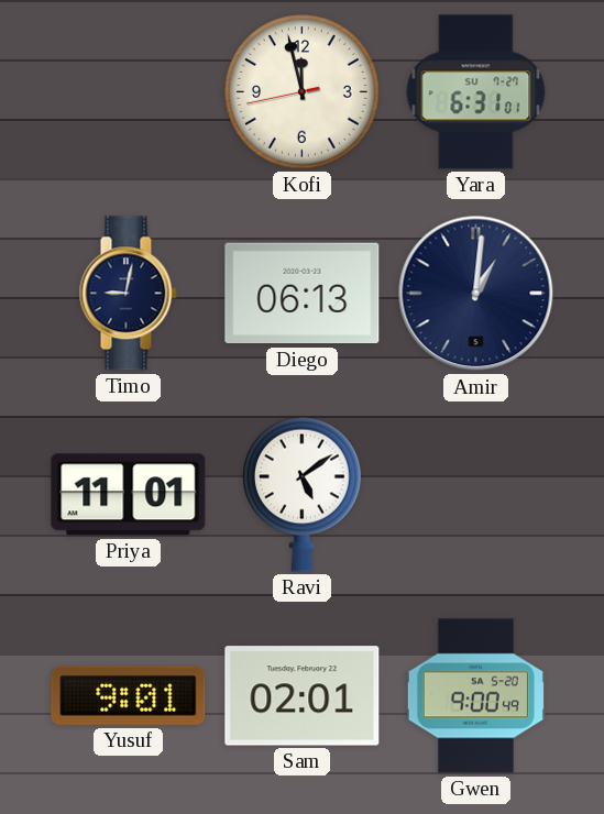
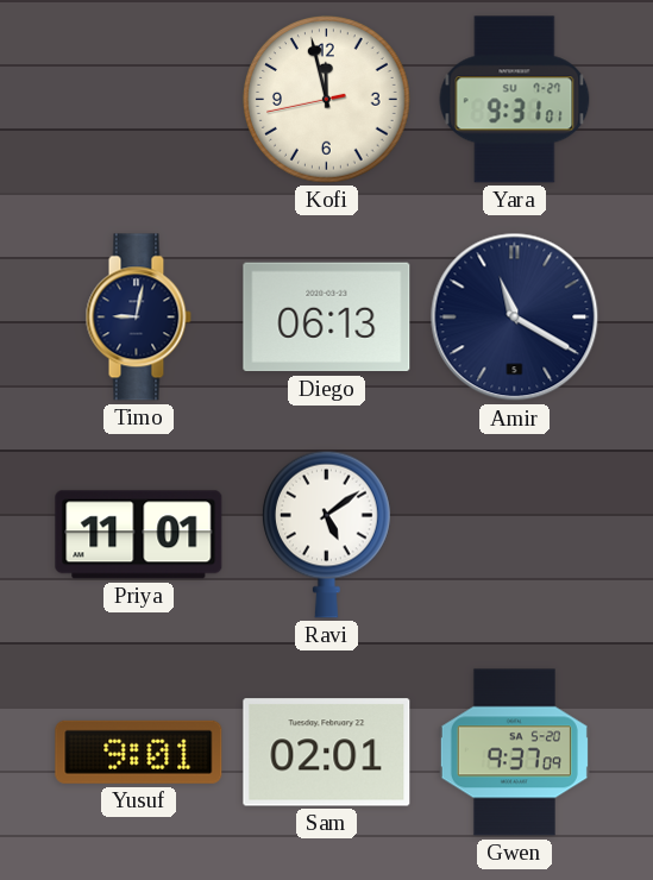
Yara: 6:31 -> 9:31 (515, 100)
Amir: 1:01 -> 11:20 (515, 318)
Gwen: 9:00 -> 9:37 (514, 753)
